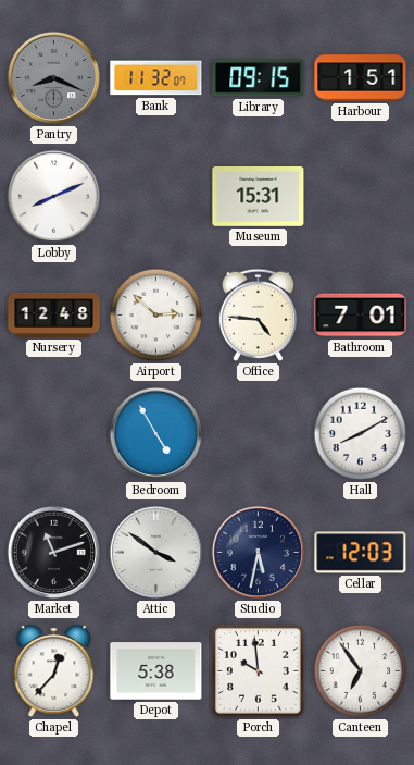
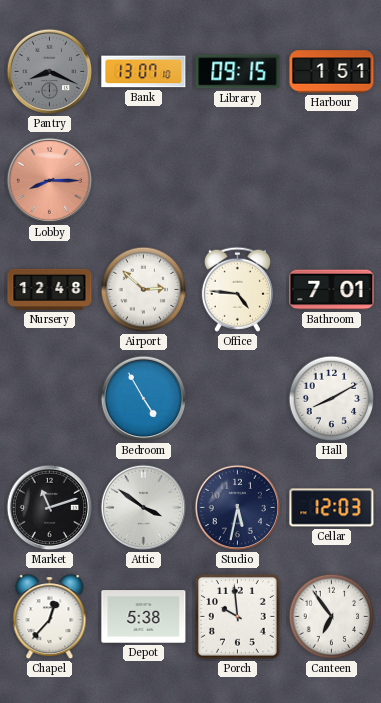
Bank: 11:32 -> 13:07 (144, 72)
Lobby: 8:11 -> 8:15 (50, 181)
Lobby dial: white -> salmon (50, 181)
Museum: 15:31 -> none (259, 197)
